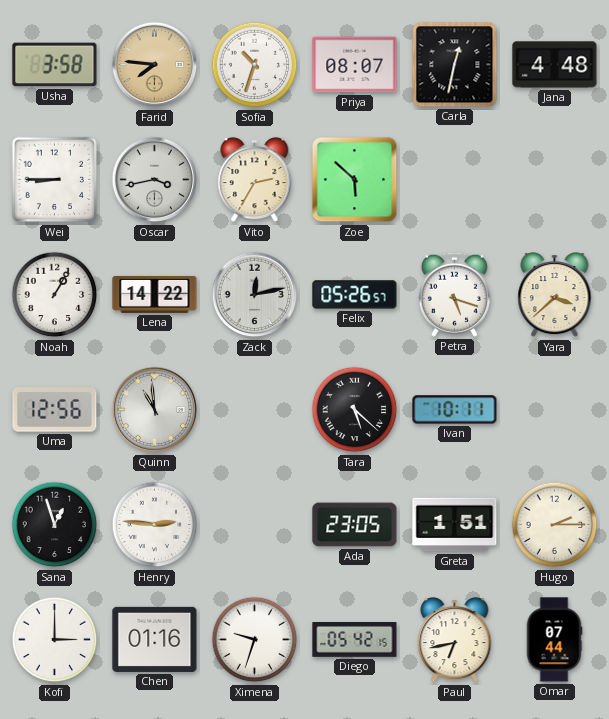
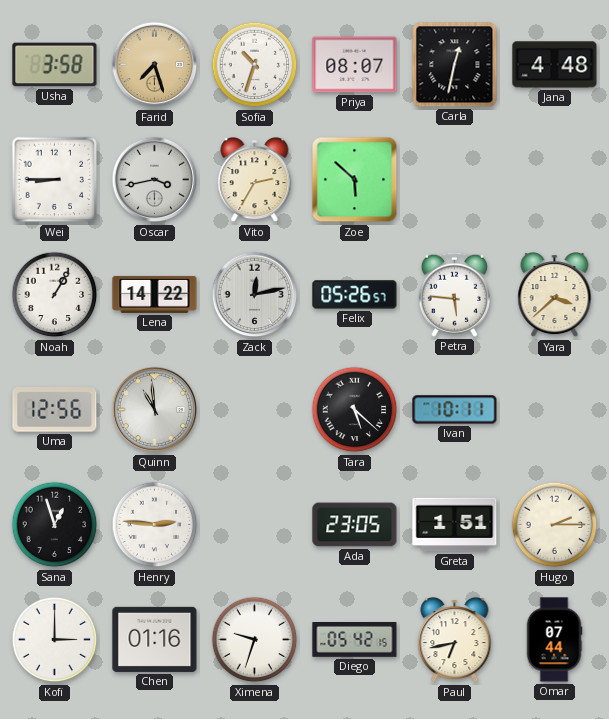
Farid: 7:46 -> 7:27 (155, 65)
Petra: 5:18 -> 5:46 (454, 294)
